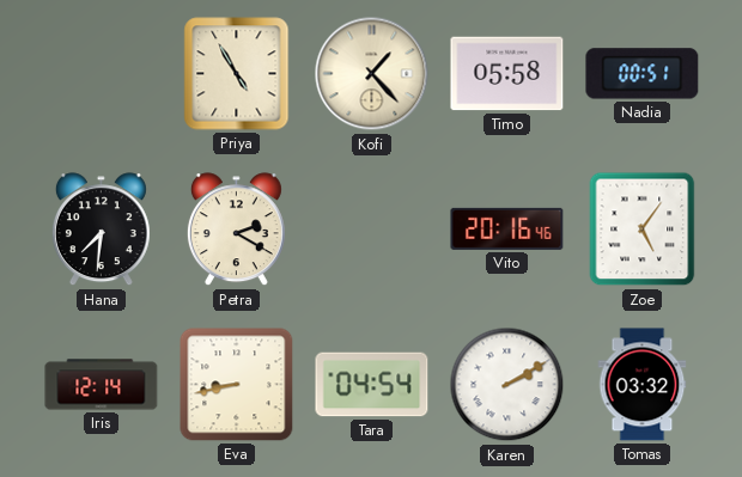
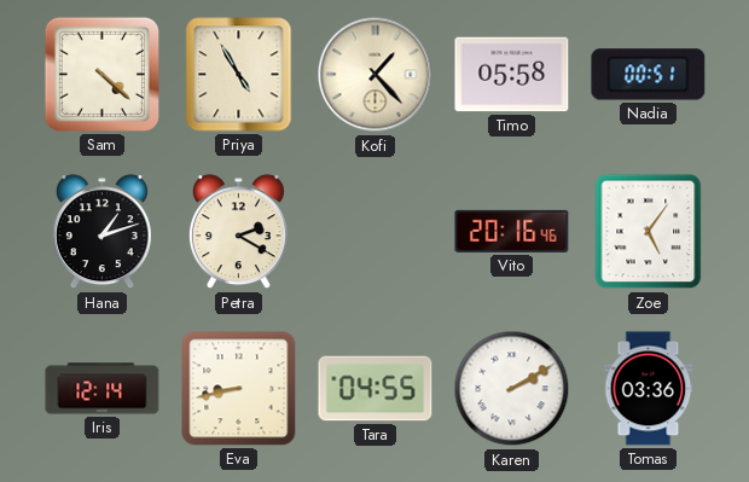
Sam: none -> 4:22 (101, 74)
Hana: 7:31 -> 1:12 (101, 232)
Tara: 04:54 -> 04:55 (376, 389)
Tomas: 03:32 -> 03:36 (649, 389)
